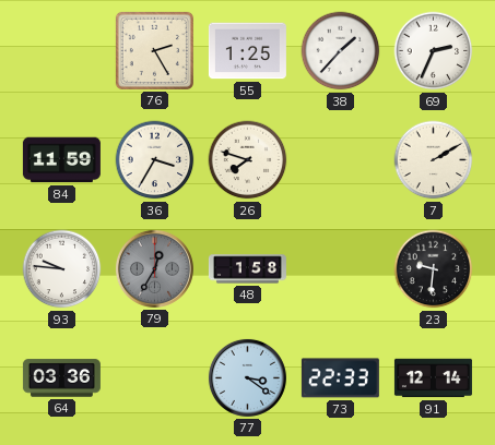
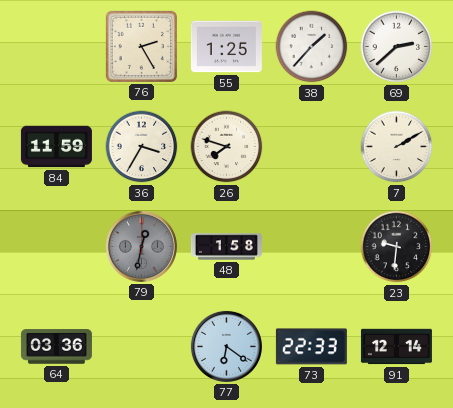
69: 2:34 -> 2:38 (397, 47)
93: 9:46 -> none (62, 269)
79: 12:35 -> 12:32 (141, 246)
77: 3:21 -> 6:21 (226, 346)
